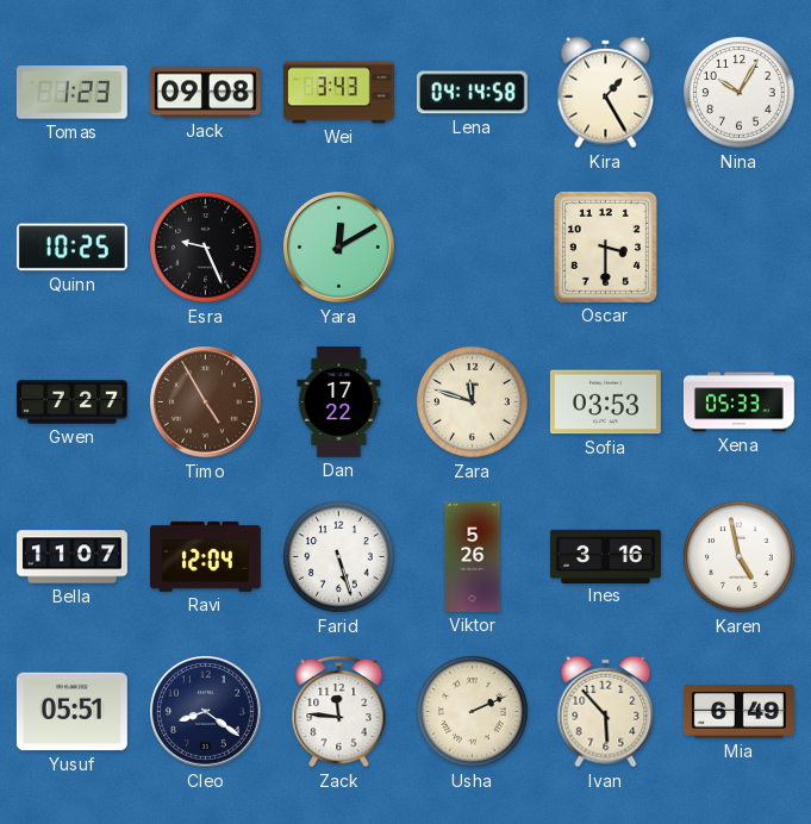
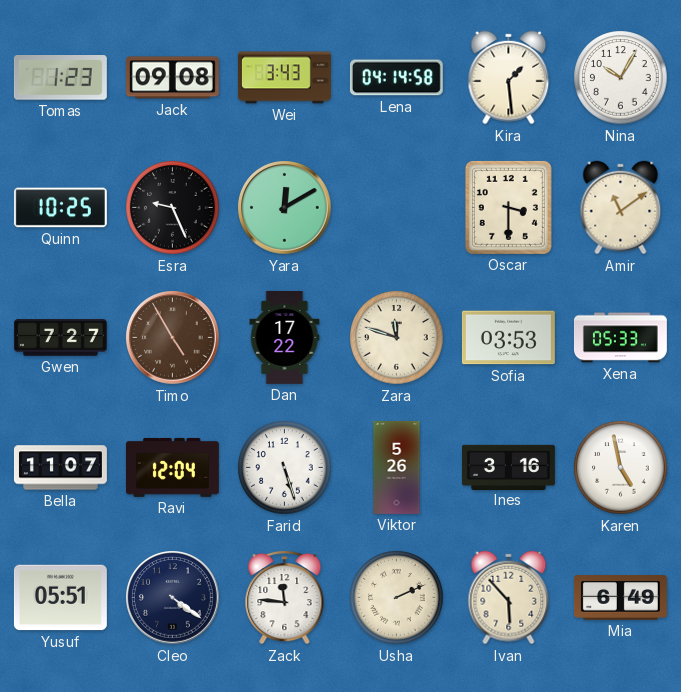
Kira: 1:25 -> 1:29 (509, 78)
Amir: none -> 11:09 (621, 208)
Cleo: 8:21 -> 4:21 (173, 598)
